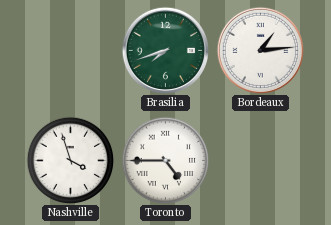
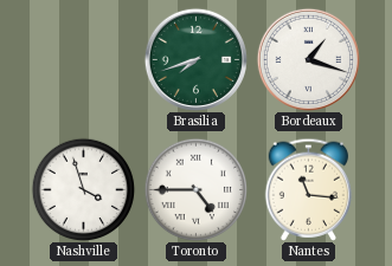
Bordeaux: 1:14 -> 1:18 (308, 59)
Nantes: none -> 11:16 (309, 189)
